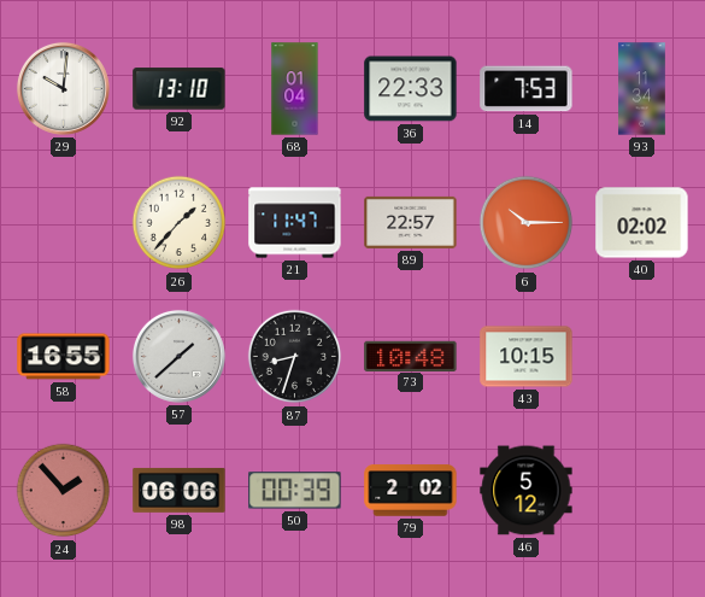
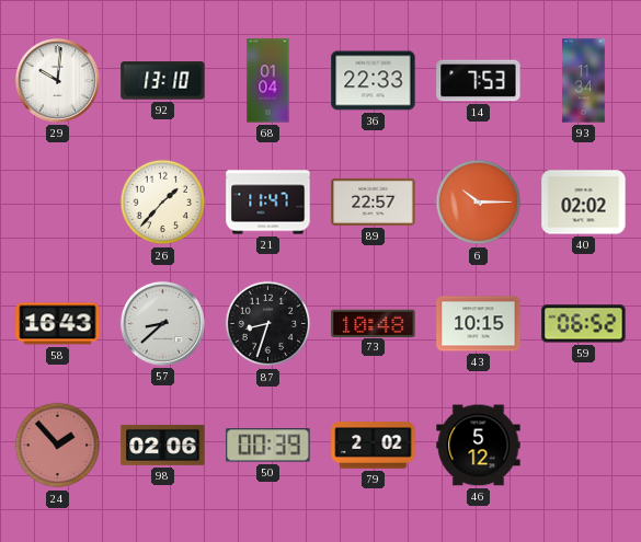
58: 16:55 -> 16:43 (58, 324)
57: 1:38 -> 8:38 (162, 323)
59: none -> 06:52 (584, 324)
98: 06:06 -> 02:06 (163, 445)
